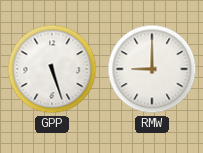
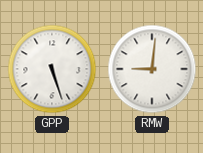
RMW: 9:00 -> 9:01 (152, 69)
